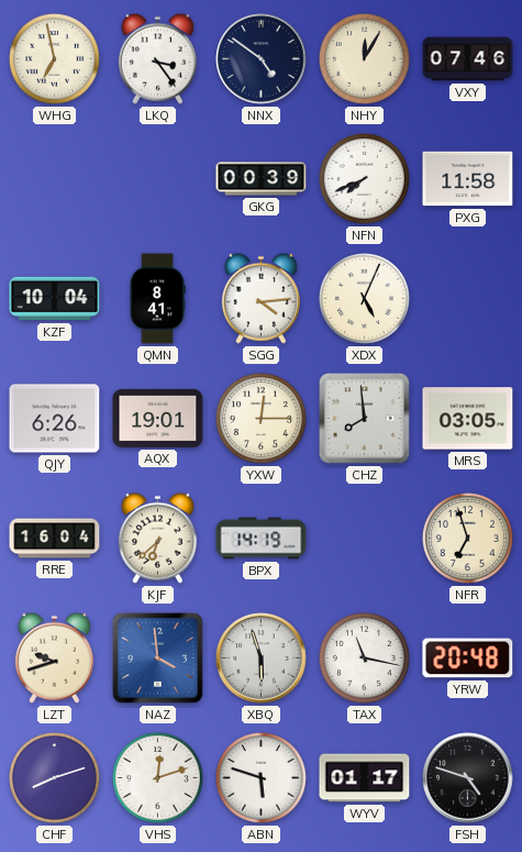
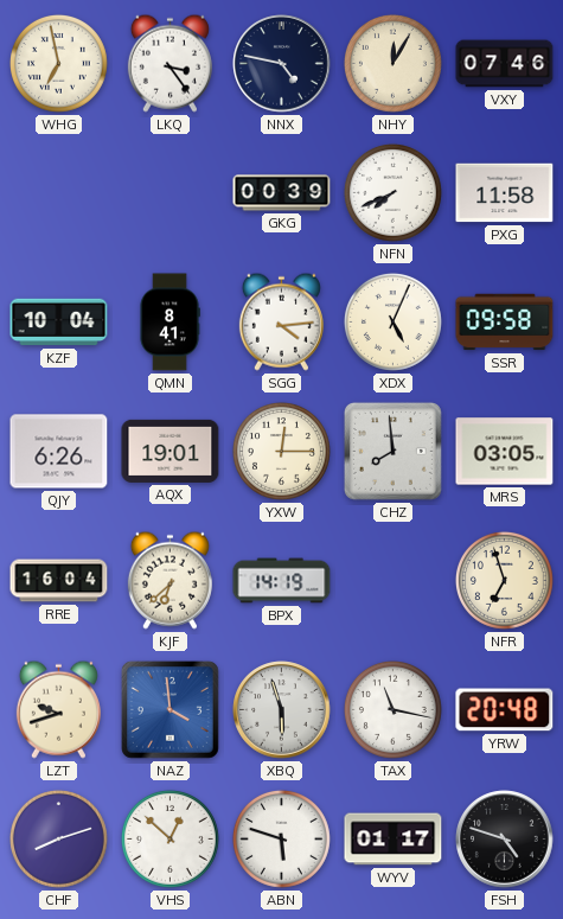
NNX: 4:51 -> 4:47 (282, 64)
SSR: none -> 09:58 (505, 323)
VHS: 12:12 -> 12:52 (169, 838)
